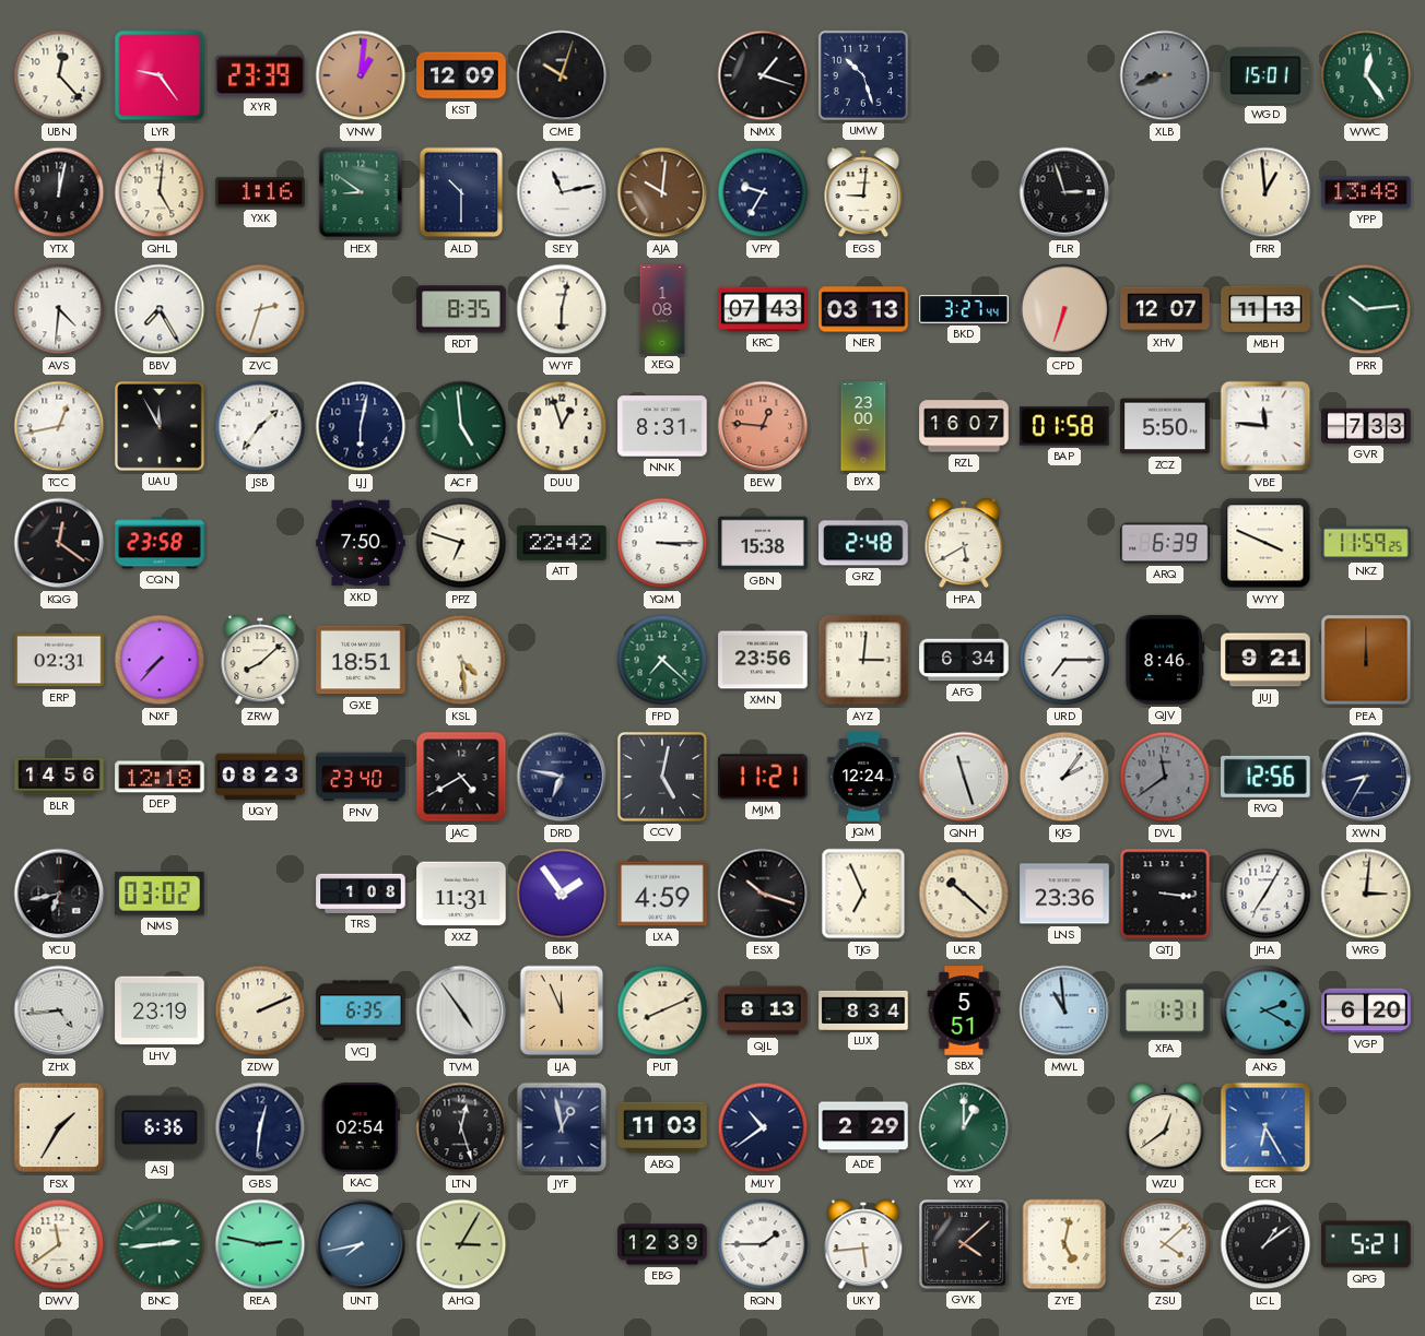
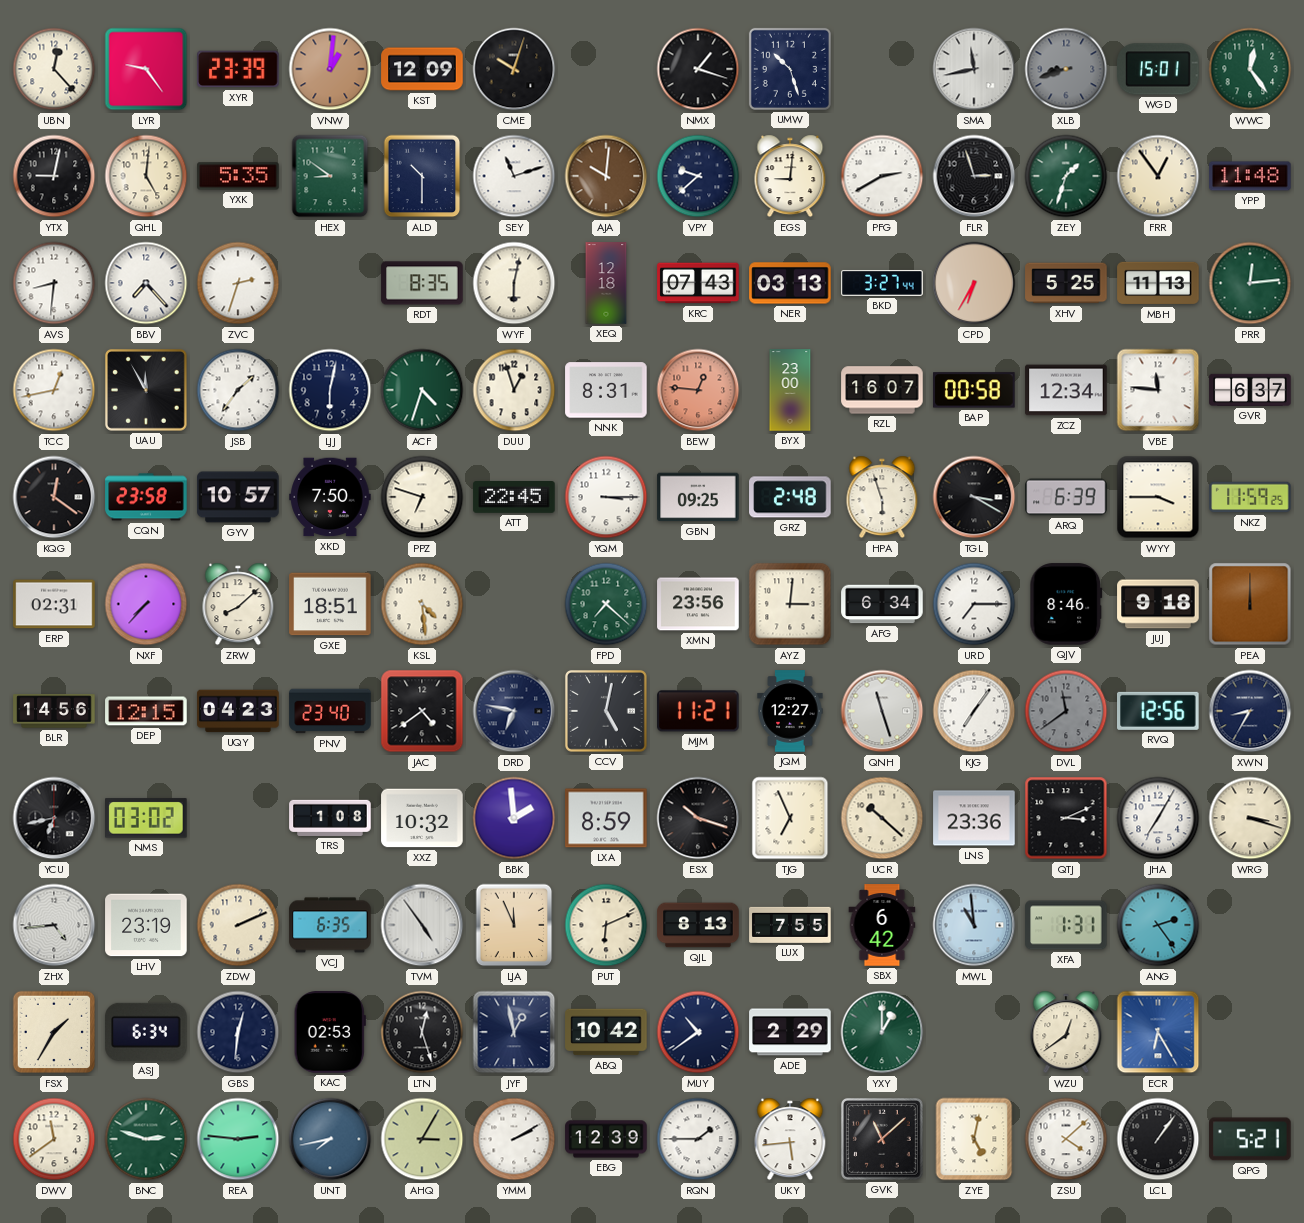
SMA: none -> 11:43 (974, 69)
YTX: 12:02 -> 9:02 (54, 176)
YXK: 1:16 -> 5:35 (238, 176)
SEY: 11:13 -> 11:12 (514, 176)
VPY: 9:35 -> 9:38 (698, 176)
PFG: none -> 2:40 (882, 176)
ZEY: none -> 1:33 (1066, 176)
FRR: 12:59 -> 12:54 (1158, 176)
YPP: 13:48 -> 11:48 (1250, 176)
AVS: 4:31 -> 8:31 (54, 283)
BBV: 7:25 -> 7:23 (146, 283)
XEQ: 1:08 -> 12:18 (606, 283)
CPD: 6:33 -> 6:35 (974, 283)
XHV: 12:07 -> 5:25 (1066, 283)
PRR: 10:14 -> 12:14 (1250, 283)
ACF: 4:59 -> 4:33 (422, 390)
BAP: 01:58 -> 00:58 (974, 390)
ZCZ: 5:50 -> 12:34 (1066, 390)
GVR: 7:33 -> 6:37 (1250, 390)
GYV: none -> 10:57 (238, 497)
ATT: 22:42 -> 22:45 (514, 498)
GBN: 15:38 -> 09:25 (698, 497)
HPA: 5:40 -> 5:57 (882, 497)
TGL: none -> 3:20 (974, 497)
WYY: 3:49 -> 3:45 (1158, 497)
JUJ: 9:21 -> 9:18 (1158, 604)
DEP: 12:18 -> 12:15 (146, 711)
UQY: 08:23 -> 04:23 (238, 711)
JAC: 4:40 -> 4:39 (422, 711)
JQM: 12:24 -> 12:27 (790, 711)
KJG: 2:06 -> 7:06 (974, 711)
XXZ: 11:31 -> 10:32 (422, 818)
BBK: 1:54 -> 1:59 (514, 818)
LXA: 4:59 -> 8:59 (606, 818)
QTJ: 3:16 -> 3:11 (1066, 818)
WRG: 3:01 -> 3:18 (1250, 818)
PUT: 8:11 -> 6:11 (606, 925)
LUX: 8:34 -> 7:55 (790, 925)
SBX: 5:51 -> 6:42 (882, 925)
ANG: 2:20 -> 2:24 (1158, 925)
VGP: 6:20 -> none (1366, 1010)
ASJ: 6:36 -> 6:34 (146, 1032)
KAC: 02:54 -> 02:53 (330, 1032)
ABQ: 11:03 -> 10:42 (606, 1032)
BNC: 2:44 -> 2:48 (146, 1139)
REA: 2:47 -> 2:46 (238, 1139)
YMM: none -> 2:10 (514, 1139)
GVK: 4:08 -> 11:08 (882, 1139)
LCL: 1:09 -> 1:06 (1158, 1139)
